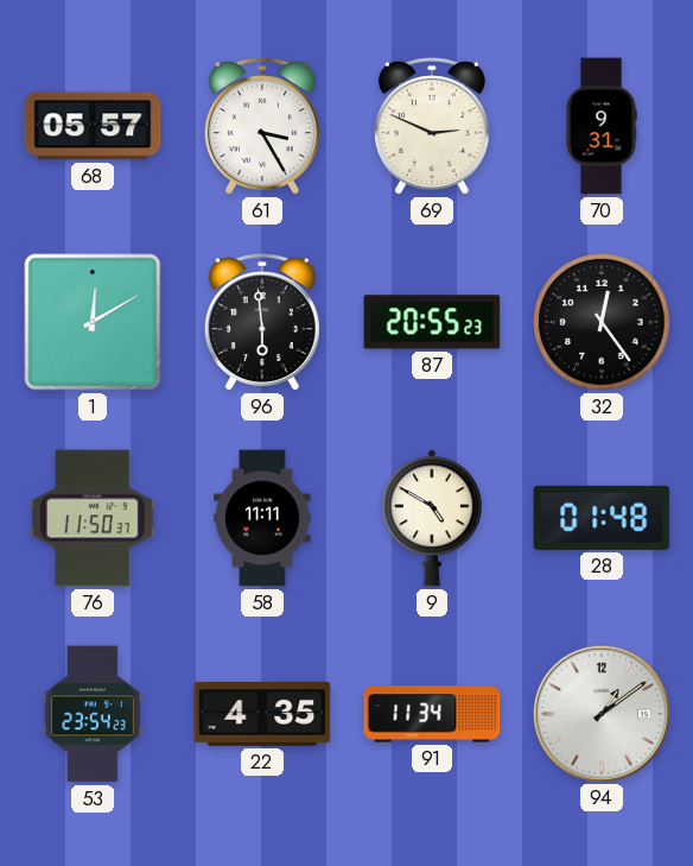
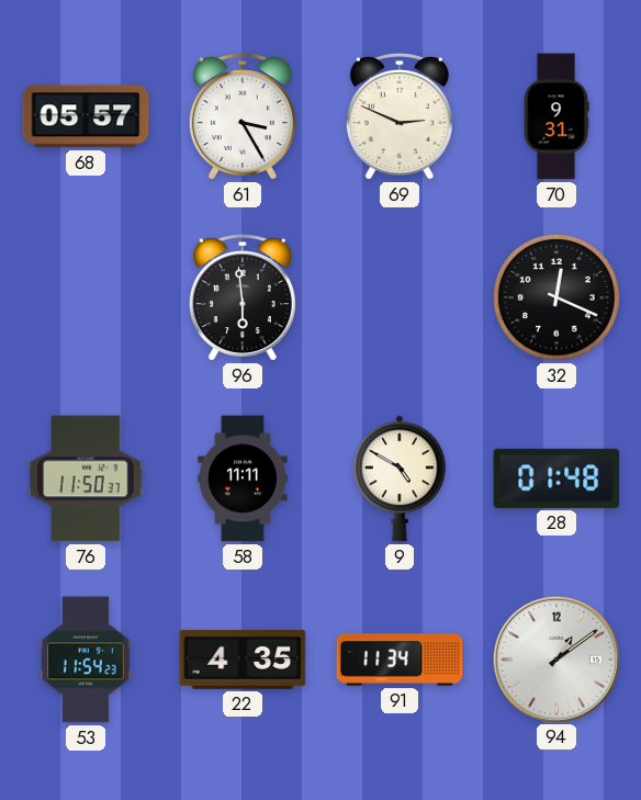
1: 12:10 -> none (93, 322)
87: 20:55 -> none (432, 322)
32: 12:24 -> 12:19 (556, 297)
53: 23:54 -> 11:54 (87, 660)
